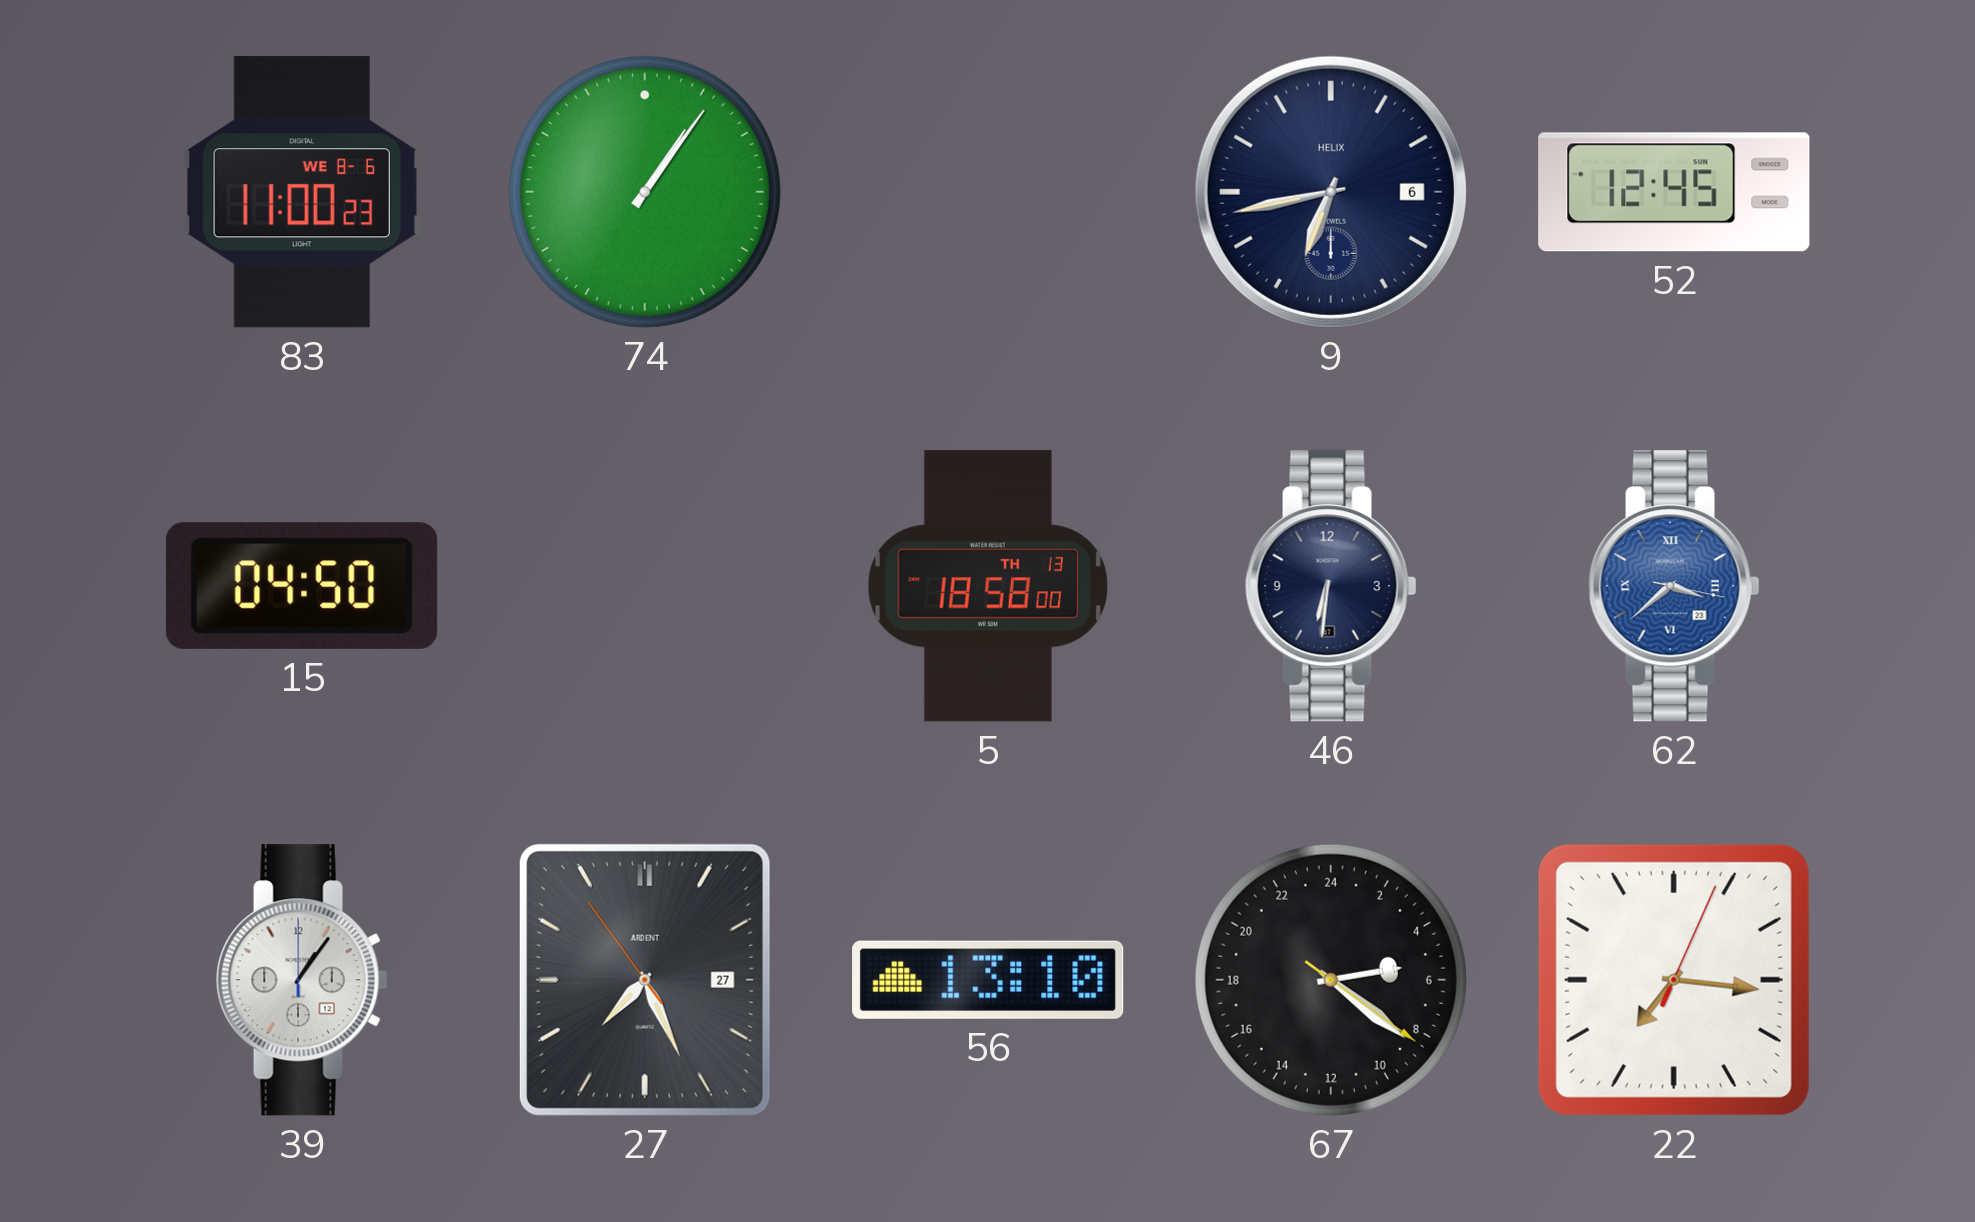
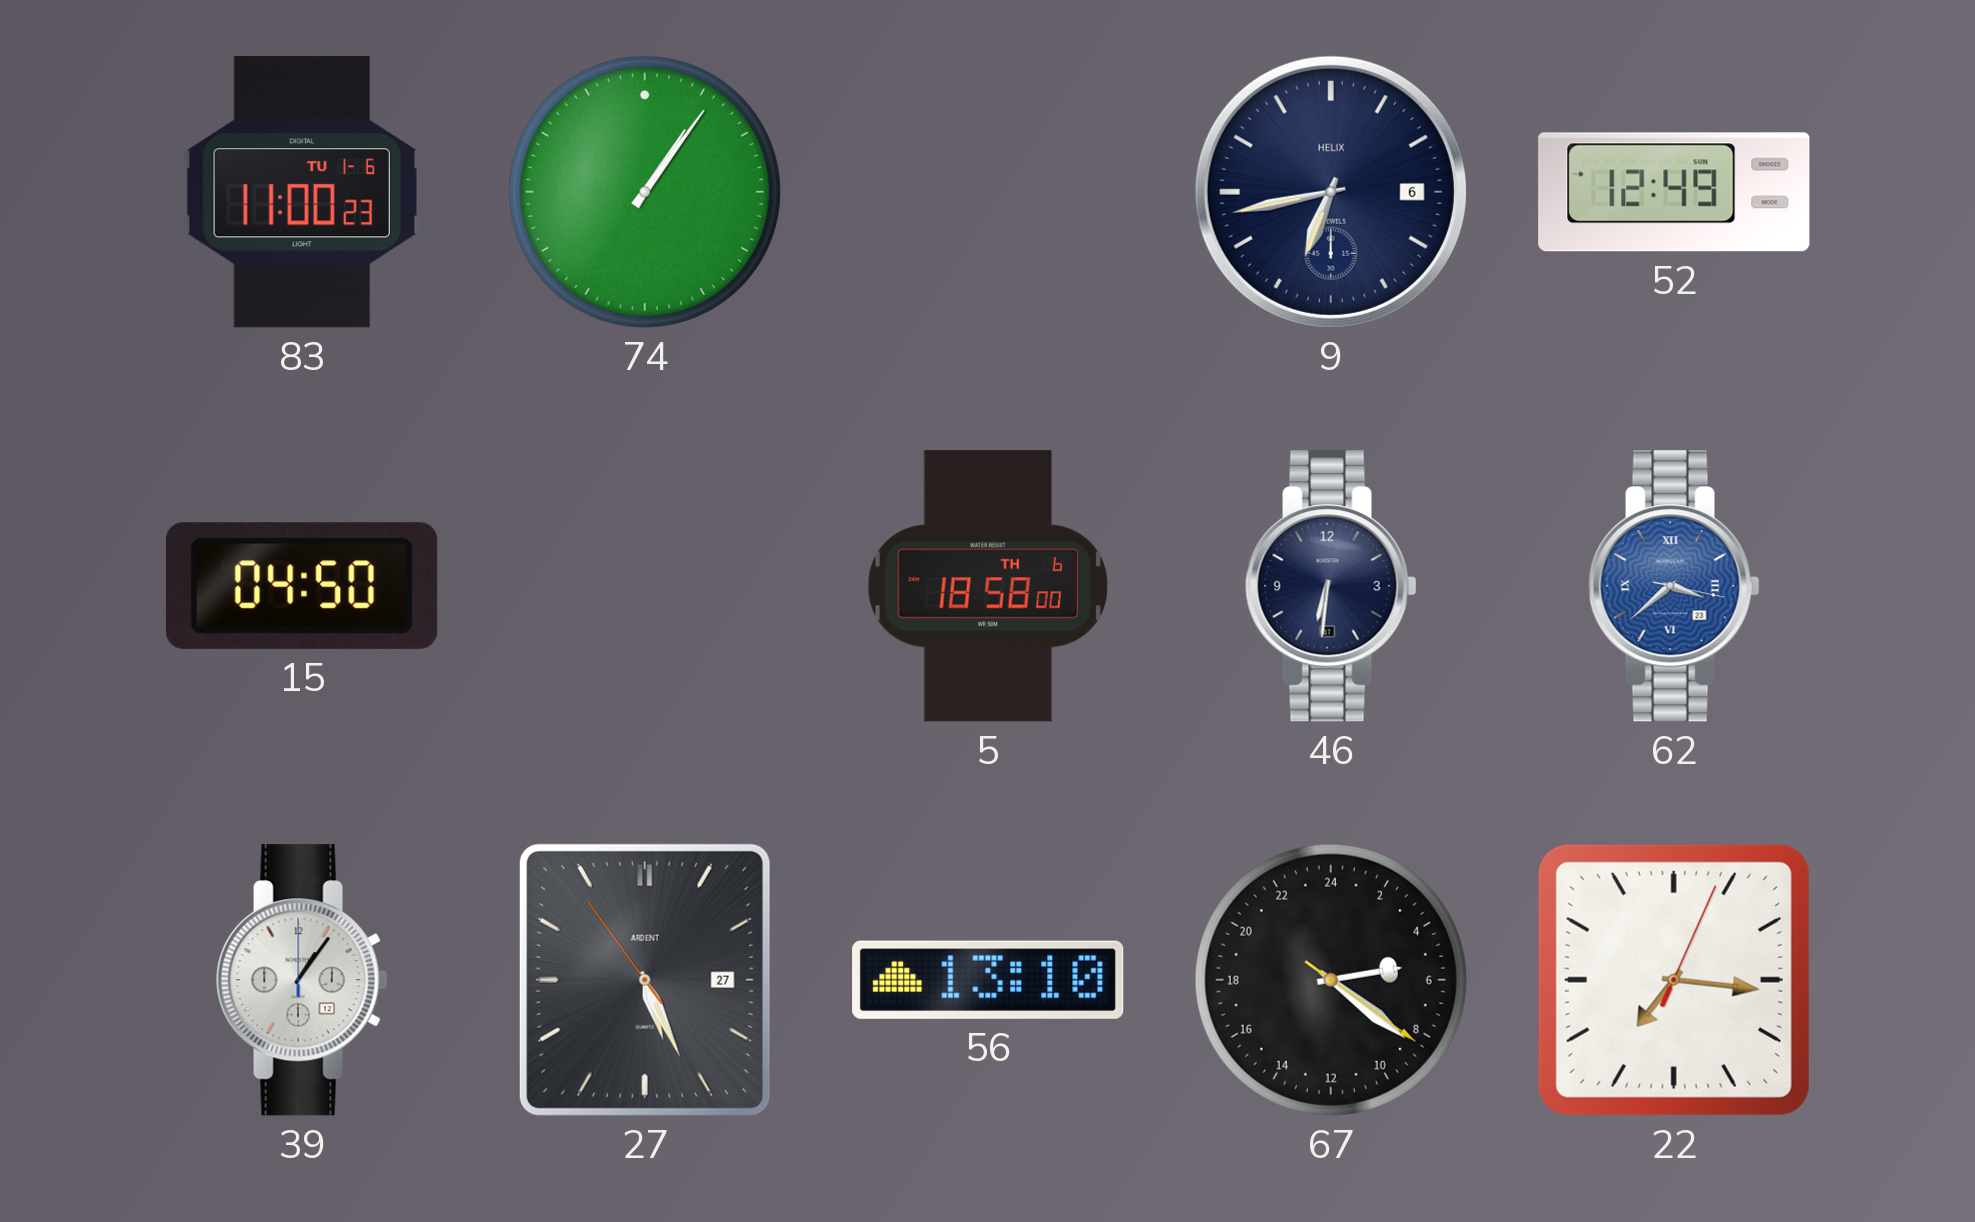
83 date: WE 8-6 -> TU 1-6 (302, 192)
52: 12:45 -> 12:49 (1674, 192)
5 date: TH 13 -> TH 6 (988, 586)
27: 7:25 -> 5:25 (645, 980)
